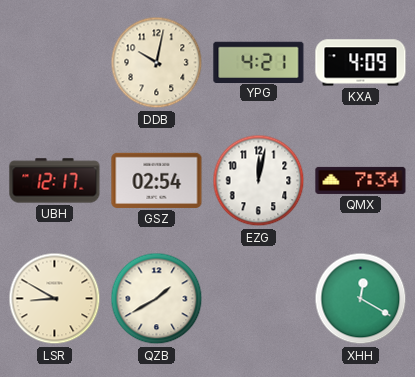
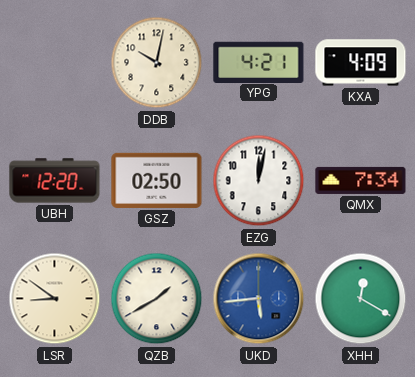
UBH: 12:17 -> 12:20 (55, 181)
GSZ: 02:54 -> 02:50 (157, 180)
LSR: 8:50 -> 8:51 (55, 299)
UKD: none -> 5:44 (259, 299)
